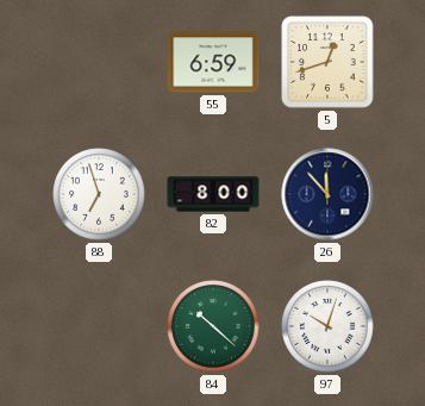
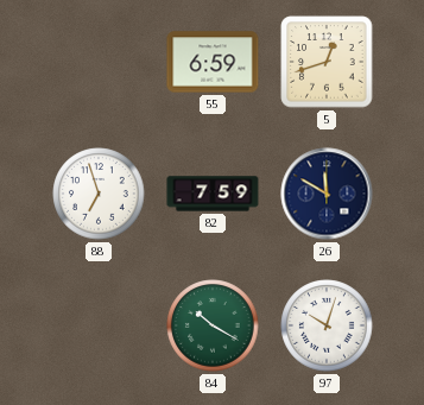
82: 8:00 -> 7:59 (213, 194)
26: 11:53 -> 11:50 (327, 194)
84: 10:22 -> 10:20 (213, 325)
